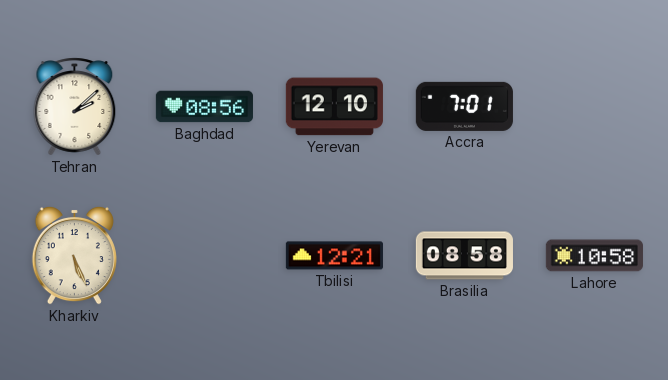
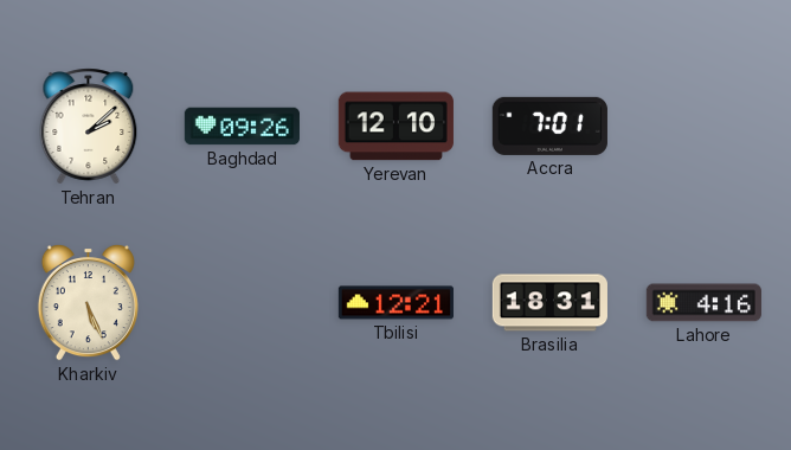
Baghdad: 08:56 -> 09:26 (242, 127)
Brasilia: 08:58 -> 18:31 (549, 303)
Lahore: 10:58 -> 4:16 (703, 303)
